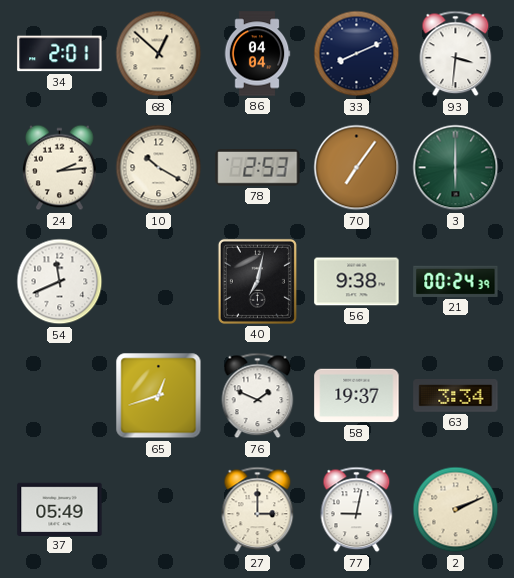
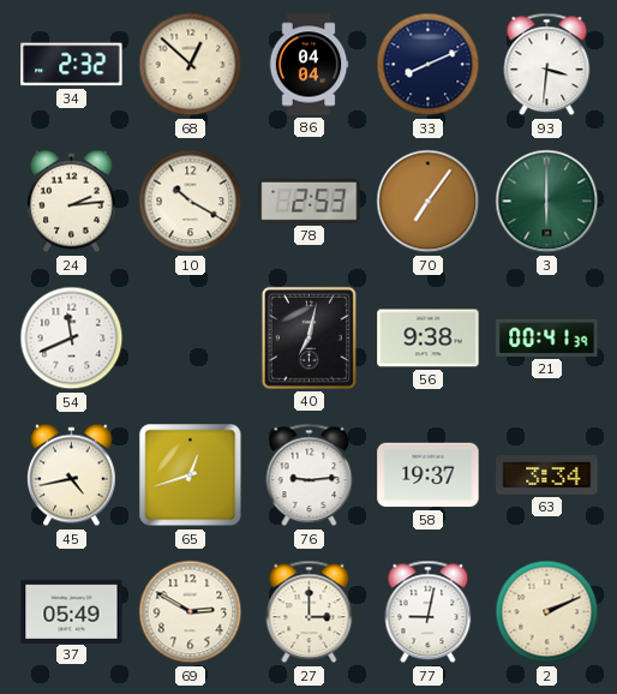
34: 2:01 -> 2:32 (72, 65)
21: 00:24 -> 00:41 (547, 337)
45: none -> 4:43 (72, 475)
76: 1:49 -> 9:14 (310, 475)
69: none -> 2:50 (191, 612)
